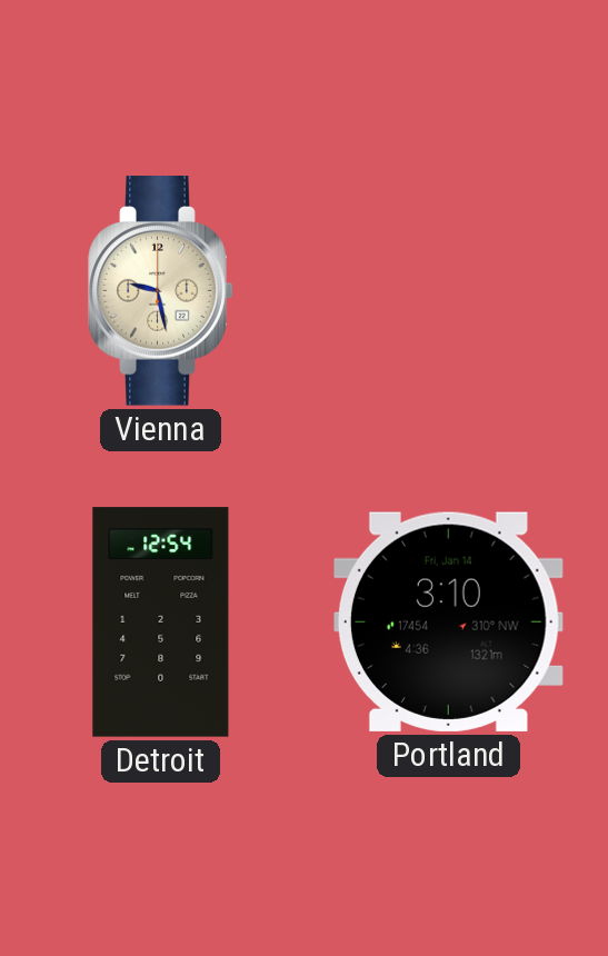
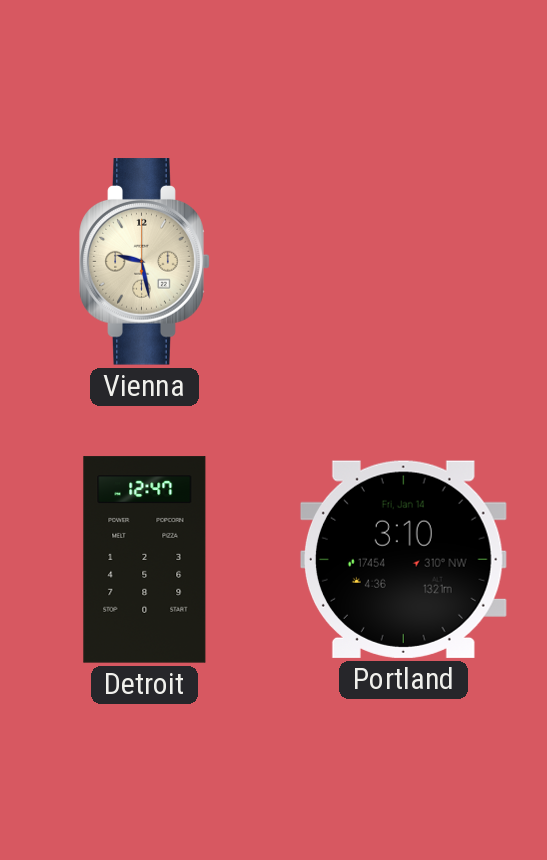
Detroit: 12:54 -> 12:47 (145, 560)
